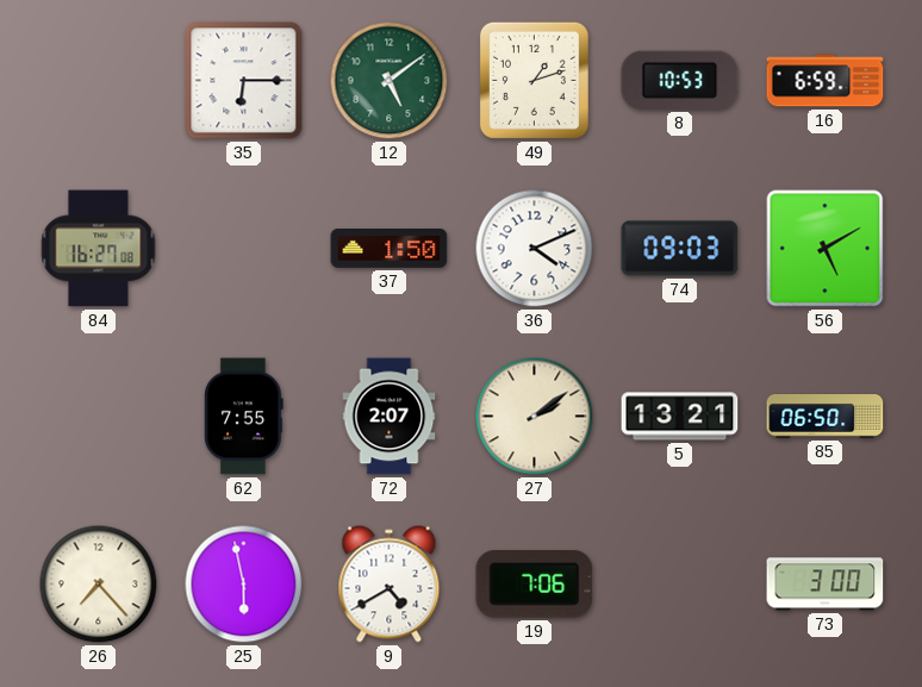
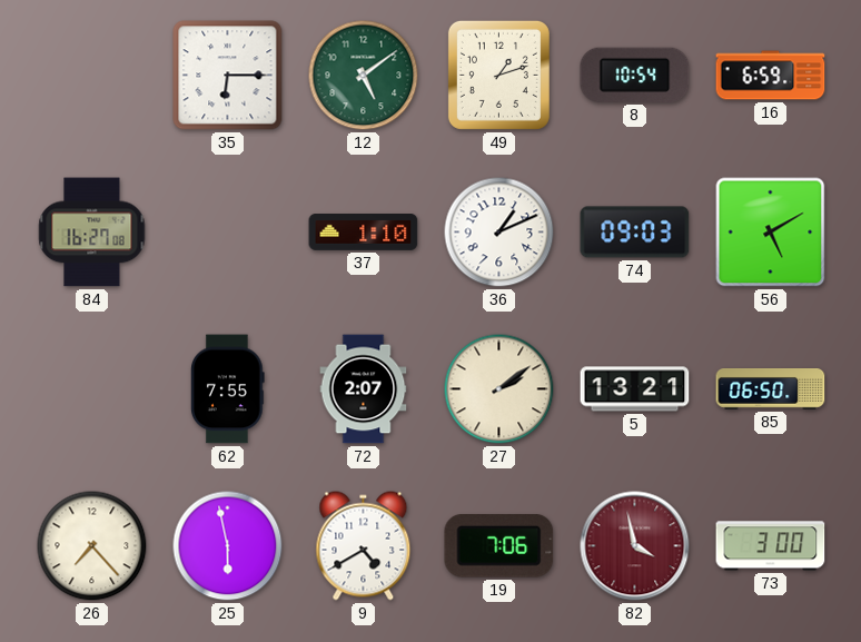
8: 10:53 -> 10:54 (635, 75)
37: 1:50 -> 1:10 (364, 233)
36: 4:11 -> 1:11 (499, 233)
82: none -> 3:58 (635, 546)
